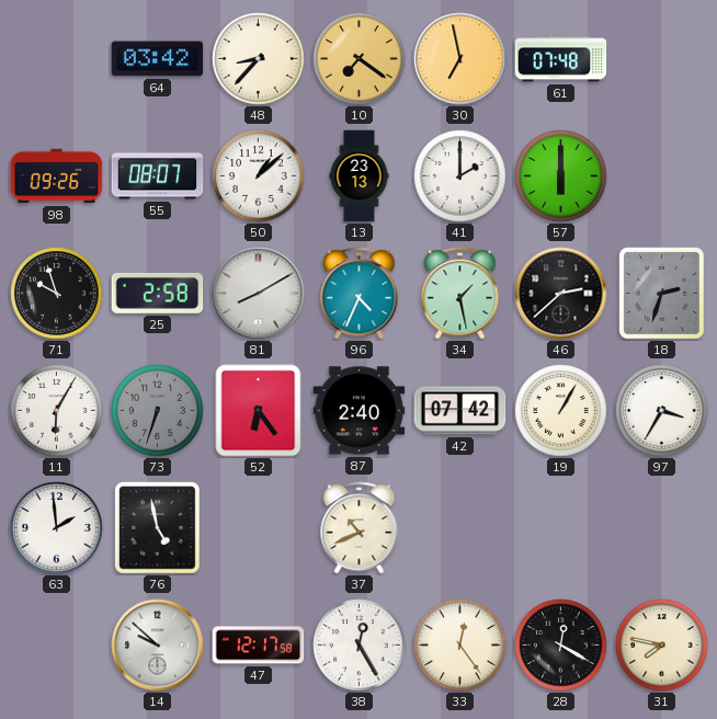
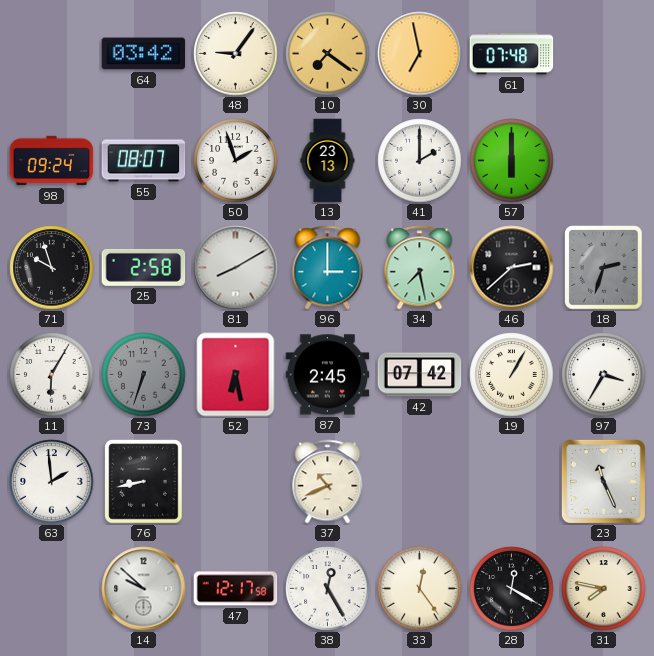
48: 8:37 -> 9:06 (236, 54)
98: 09:26 -> 09:24 (52, 161)
50: 1:08 -> 1:57 (236, 161)
96: 4:34 -> 3:00 (328, 268)
34: 1:28 -> 7:28 (420, 268)
52: 6:24 -> 6:28 (236, 375)
87: 2:40 -> 2:45 (328, 375)
76: 4:58 -> 8:43 (144, 482)
23: none -> 11:26 (603, 481)
